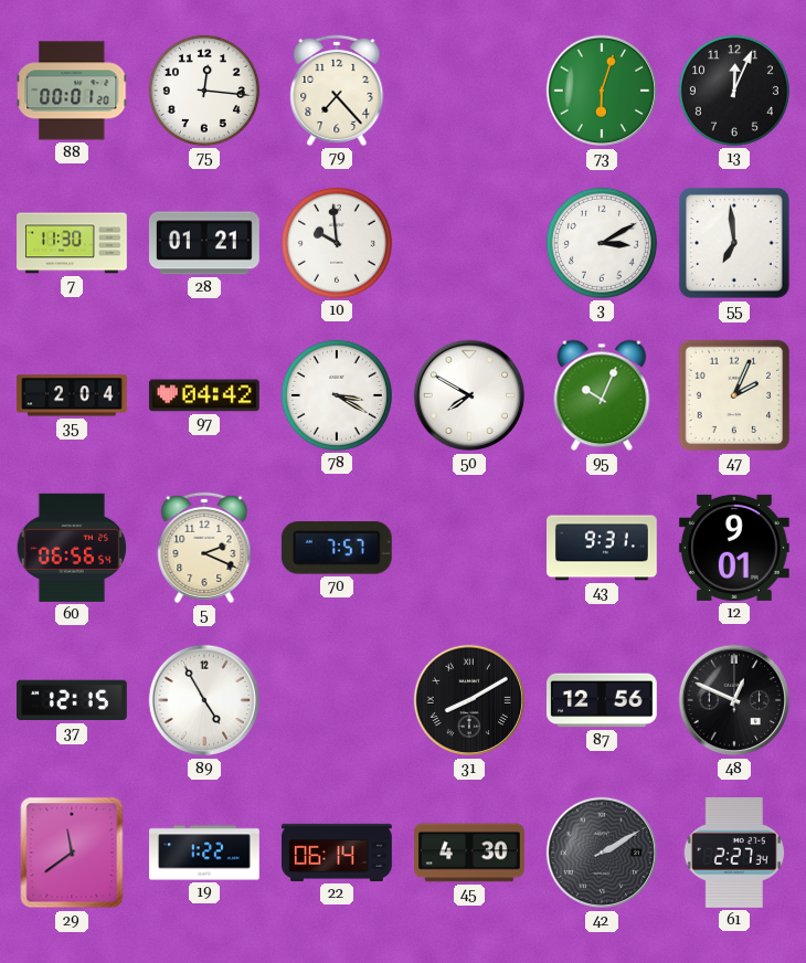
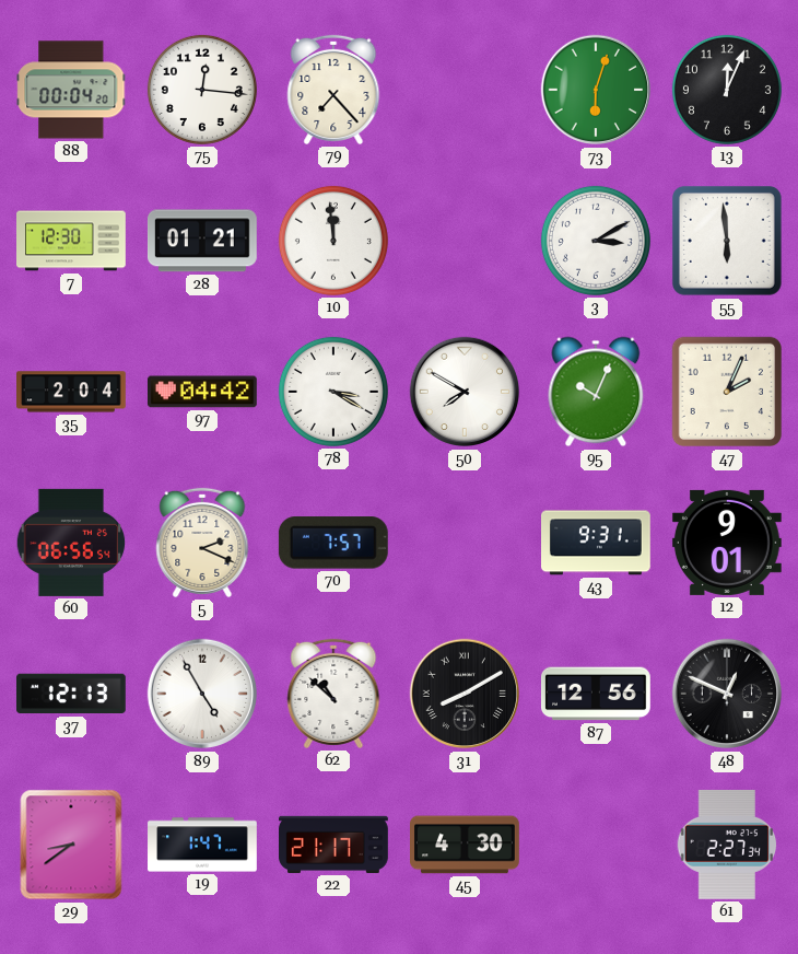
88: 00:01 -> 00:04 (71, 90)
7: 11:30 -> 12:30 (72, 241)
10: 9:59 -> 11:59 (333, 241)
55: 6:59 -> 5:59 (728, 242)
37: 12:15 -> 12:13 (71, 694)
62: none -> 10:52 (333, 694)
29: 11:39 -> 8:39 (71, 845)
19: 1:22 -> 1:47 (202, 845)
22: 06:14 -> 21:17 (335, 845)
42: 2:10 -> none (602, 853)
